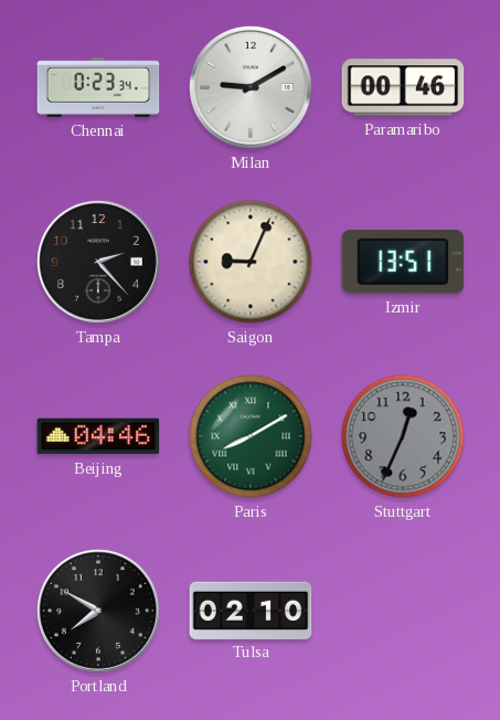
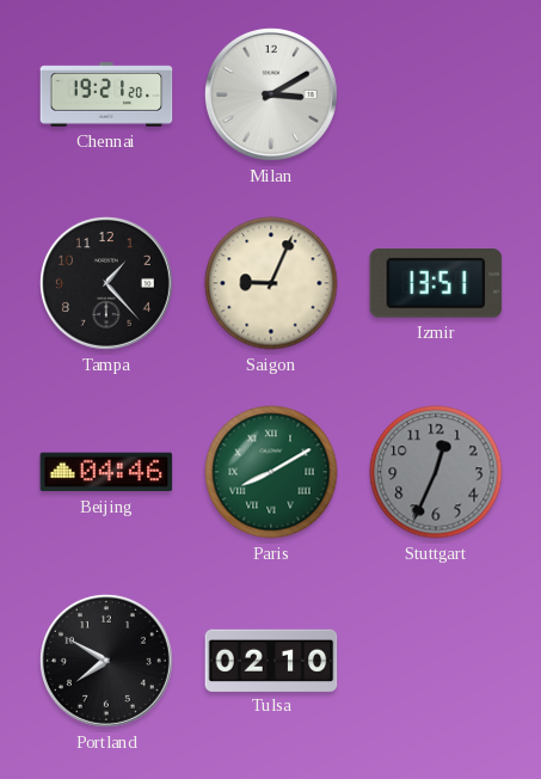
Chennai: 0:23 -> 19:21 (106, 94)
Milan: 9:10 -> 3:10 (271, 94)
Paramaribo: 00:46 -> none (403, 87)
Tampa: 2:23 -> 1:23 (106, 283)
